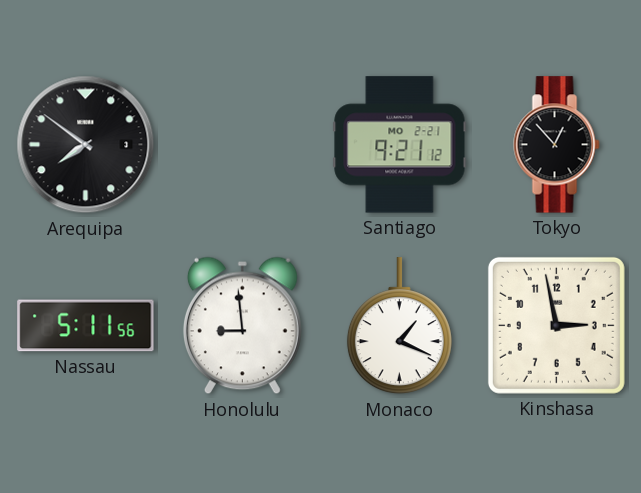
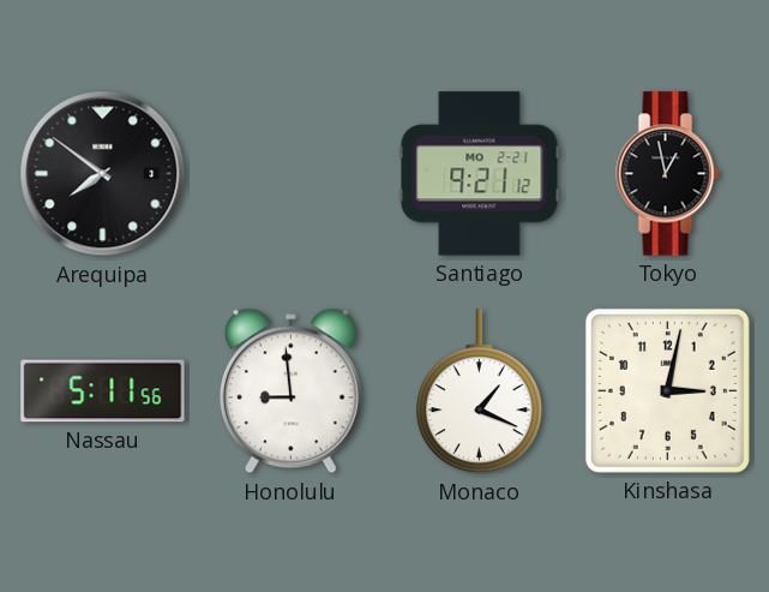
Tokyo: 12:53 -> 12:58 (668, 174)
Kinshasa: 2:58 -> 3:02 (667, 390)
